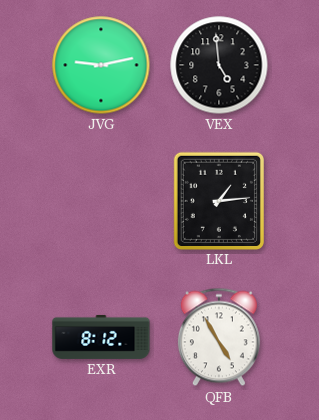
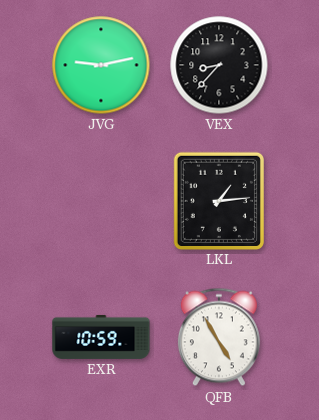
VEX: 4:59 -> 8:37 (219, 65)
EXR: 8:12 -> 10:59 (101, 337)
